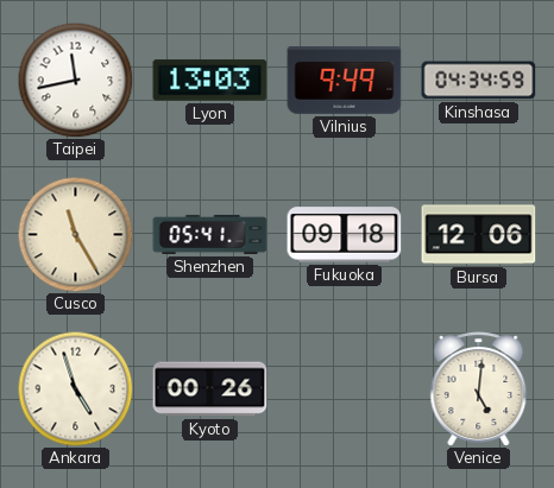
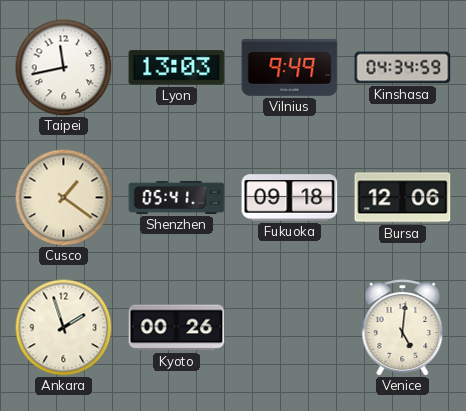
Cusco: 11:25 -> 1:21 (63, 197)
Ankara: 4:57 -> 1:57 (63, 327)
